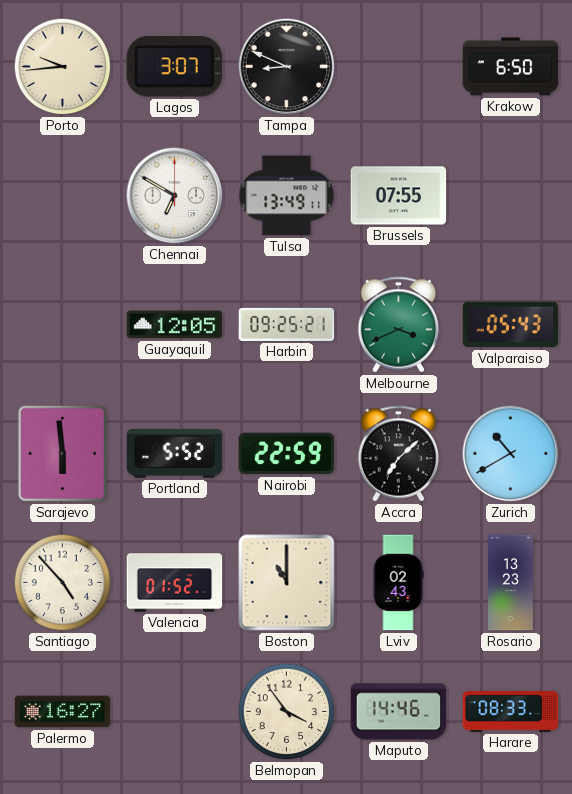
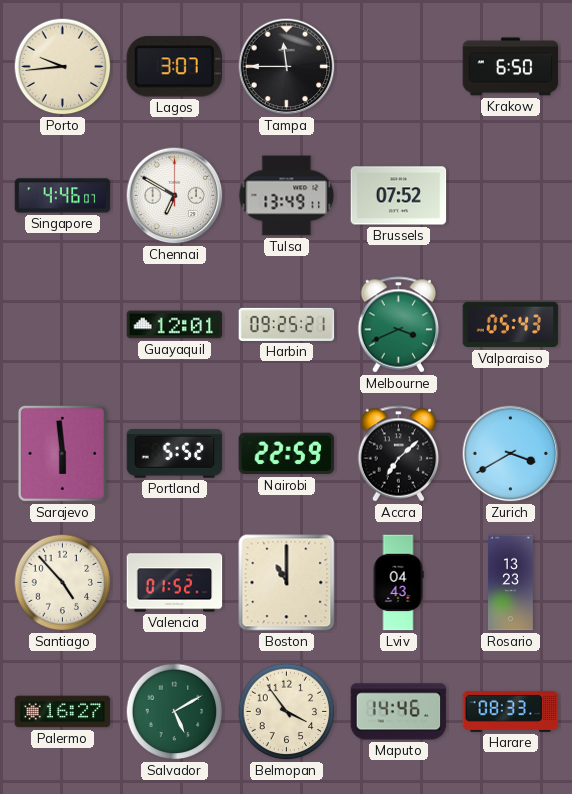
Tampa: 8:49 -> 11:45 (287, 67)
Singapore: none -> 4:46 (63, 196)
Brussels: 07:55 -> 07:52 (399, 196)
Guayaquil: 12:05 -> 12:01 (175, 325)
Zurich: 10:40 -> 3:40 (511, 454)
Lviv: 02:43 -> 04:43 (398, 583)
Salvador: none -> 5:10 (175, 712)
